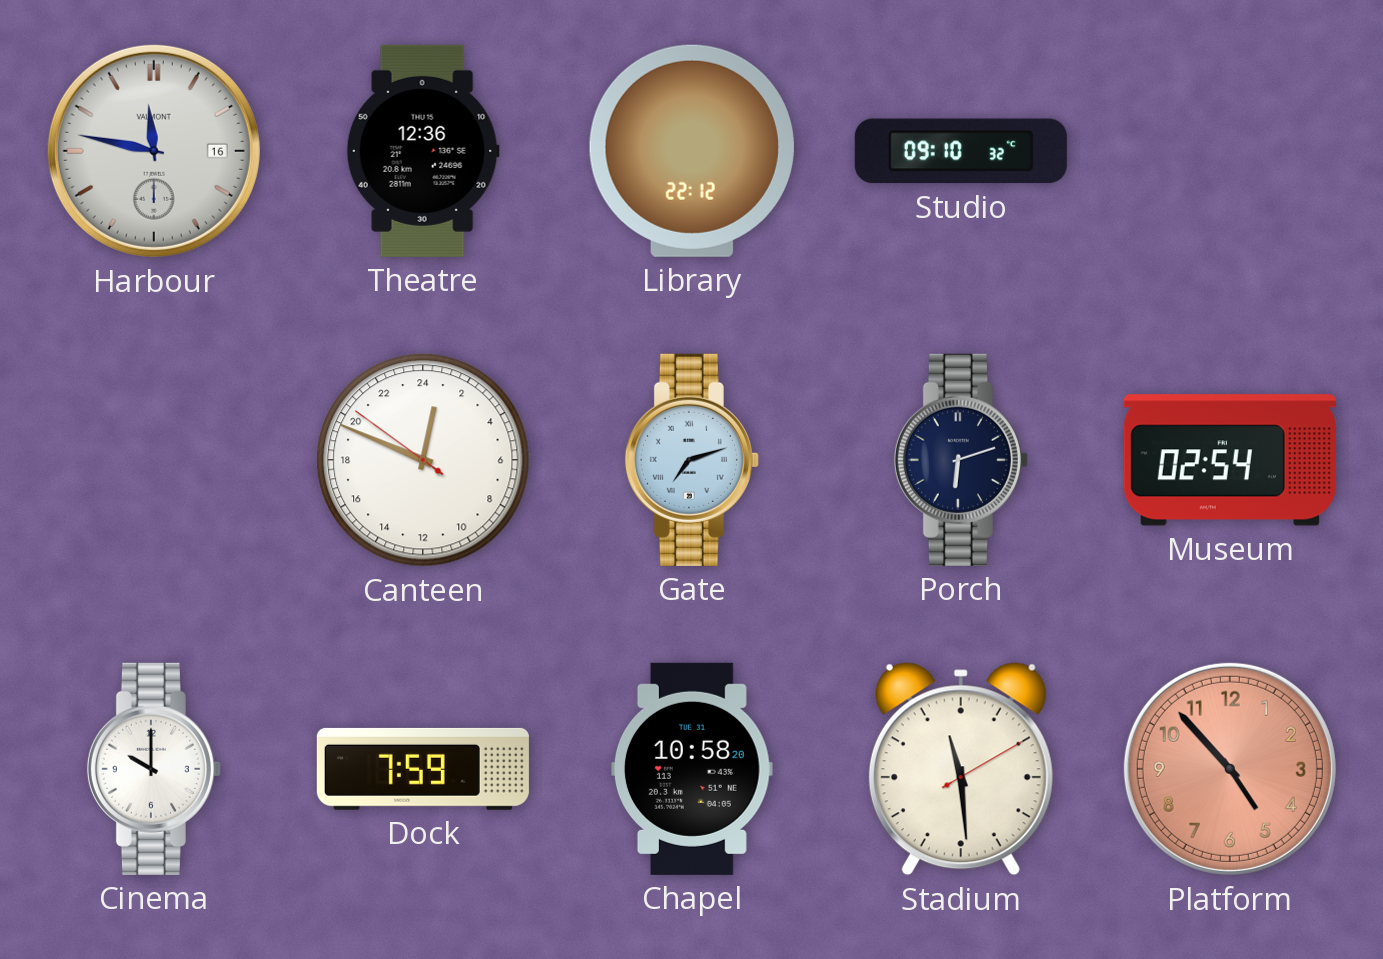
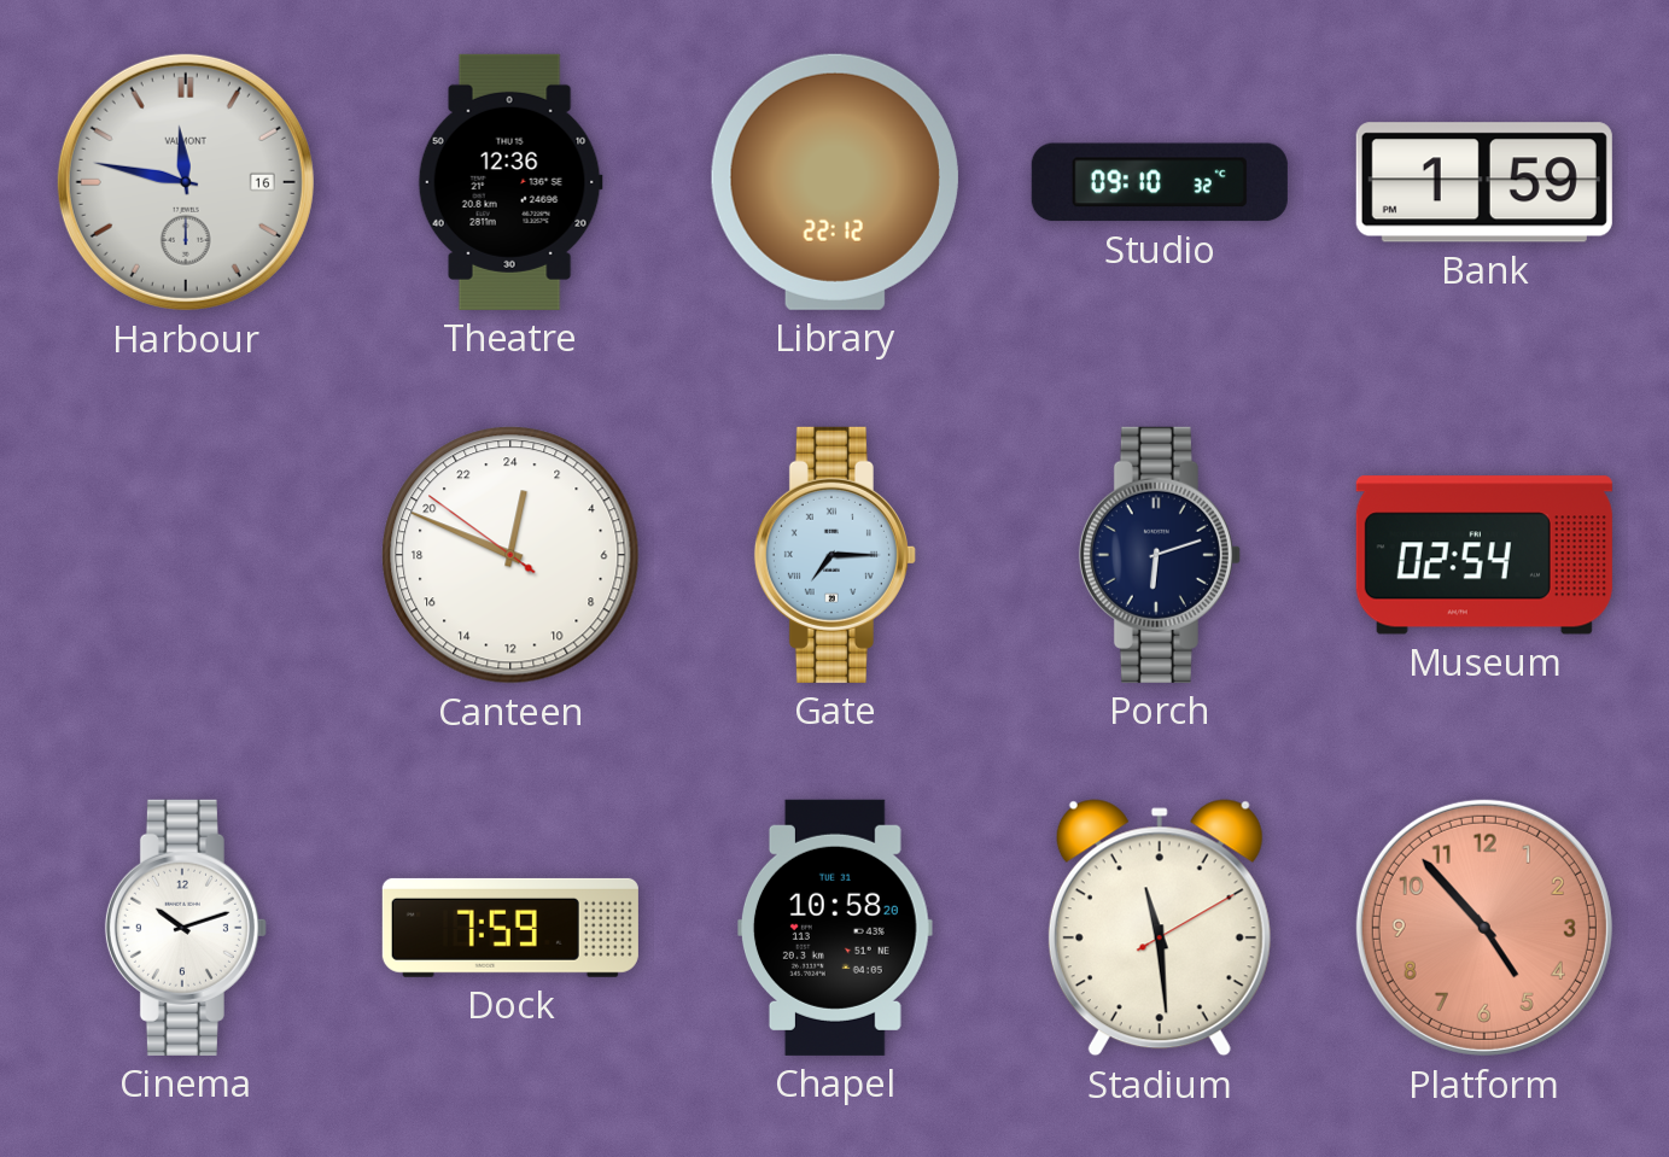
Bank: none -> 1:59 (1484, 182)
Gate: 7:12 -> 7:15 (835, 555)
Cinema: 10:00 -> 10:12 (186, 928)
